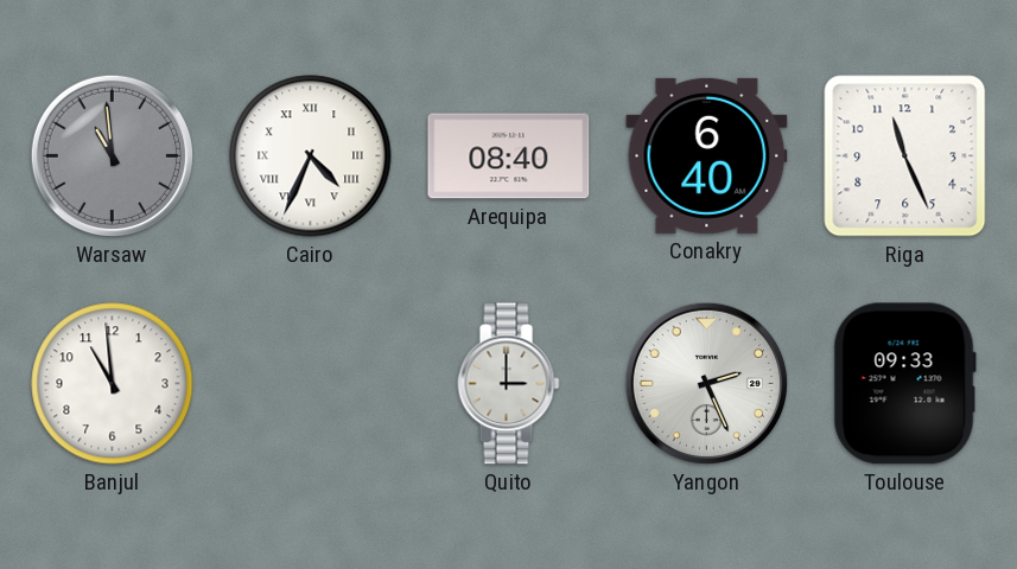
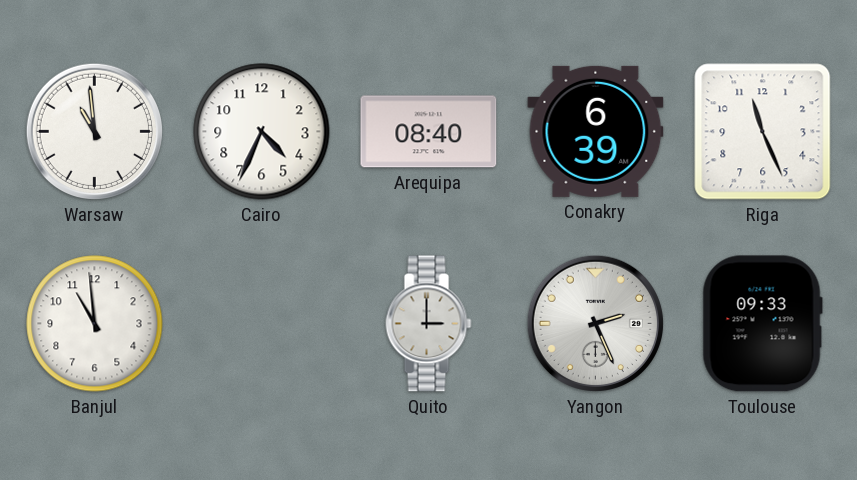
Warsaw dial: grey -> white (94, 131)
Cairo numerals: Roman -> Arabic (262, 132)
Conakry: 6:40 -> 6:39 (596, 131)
